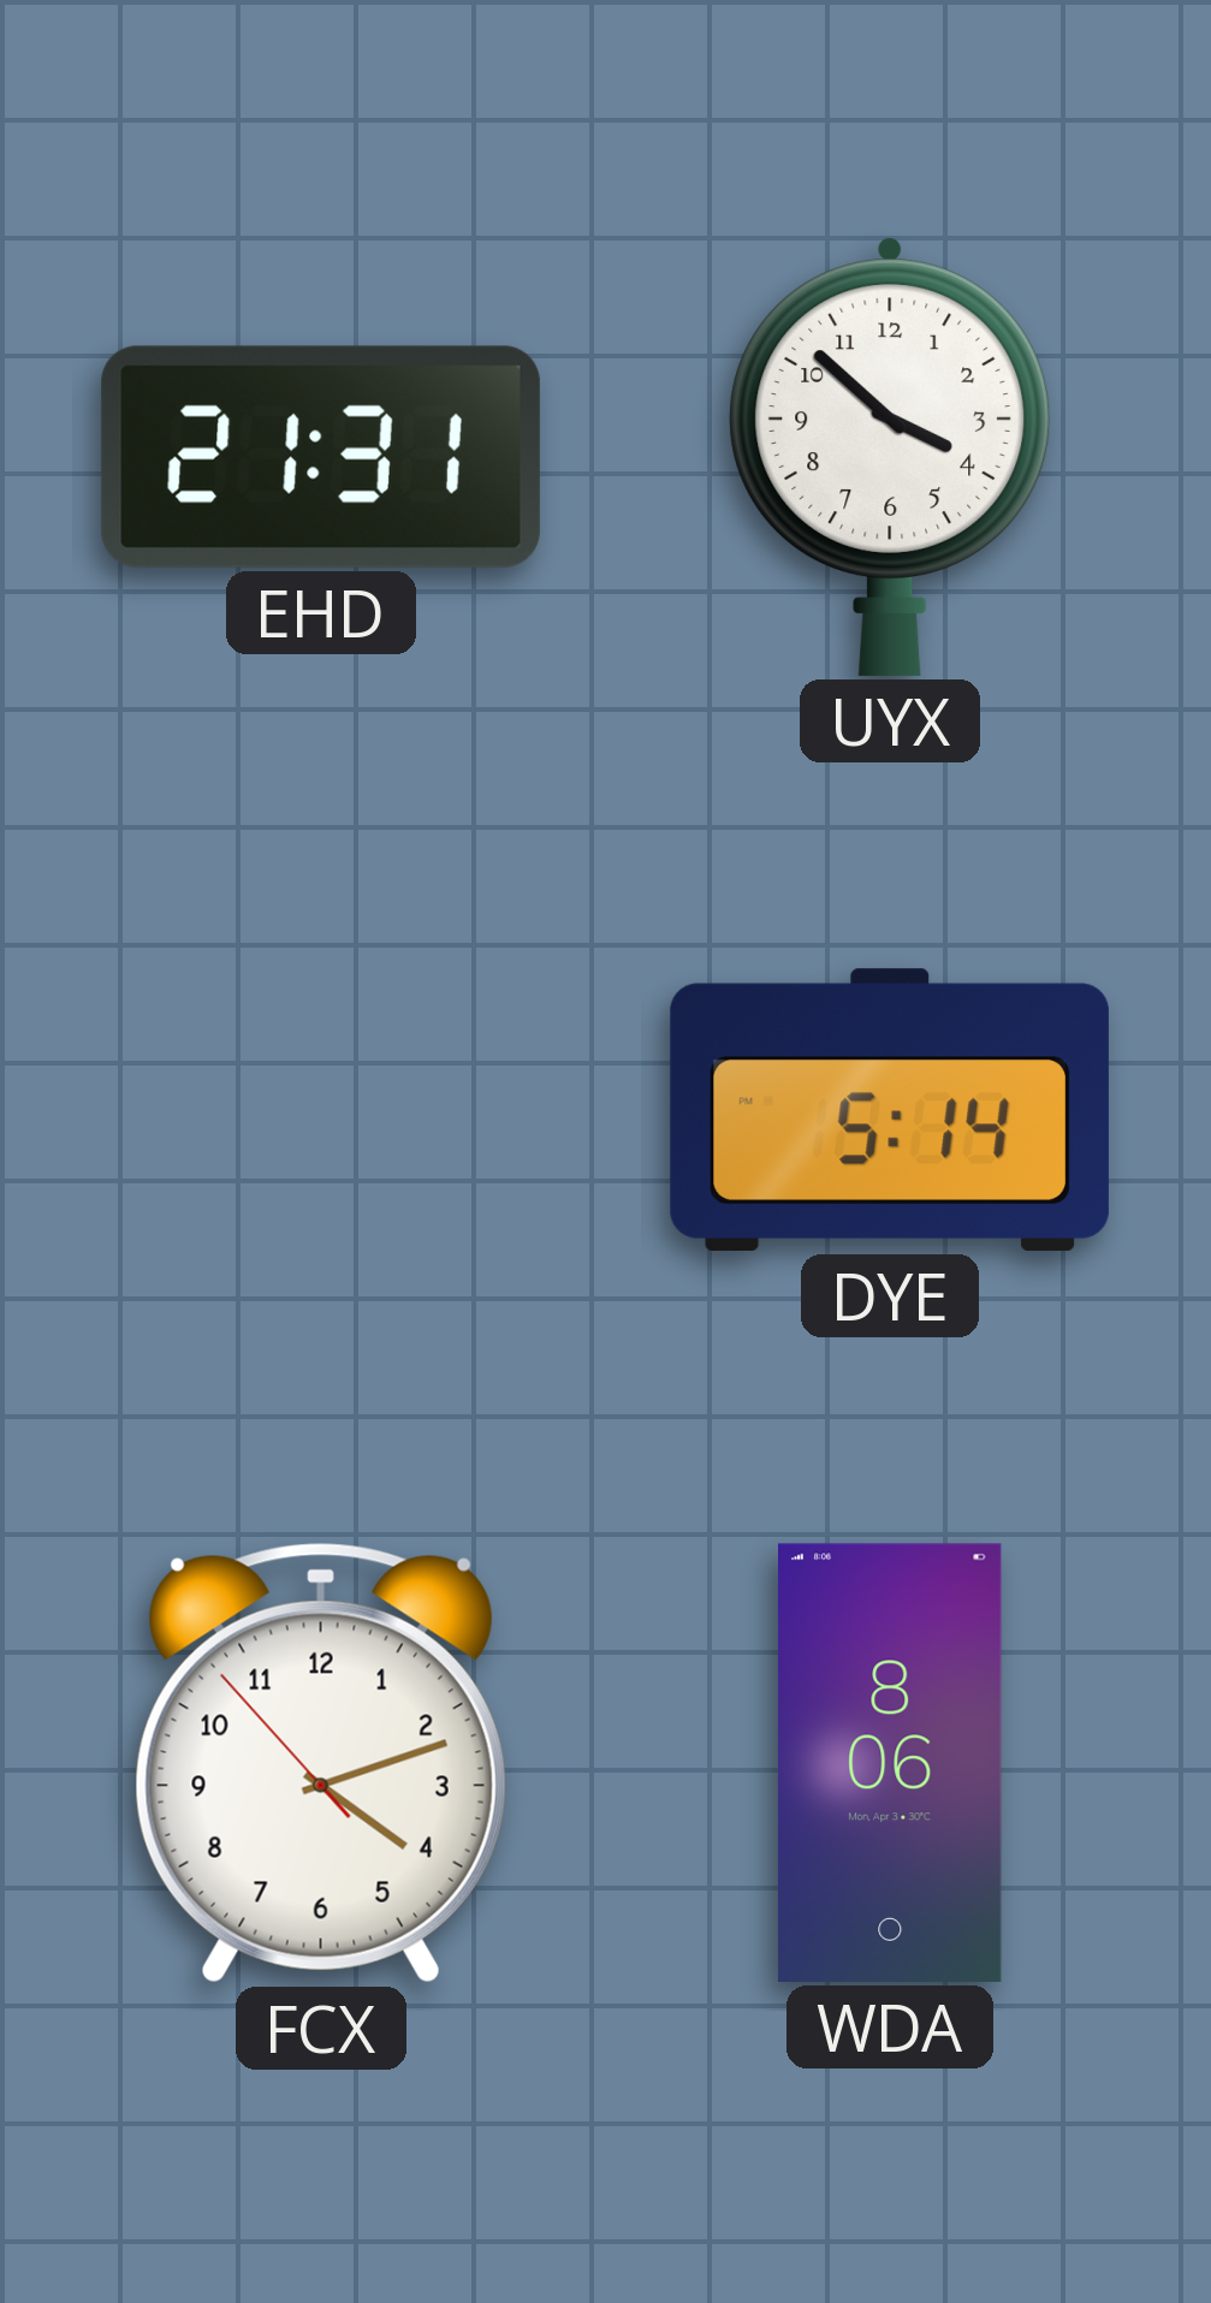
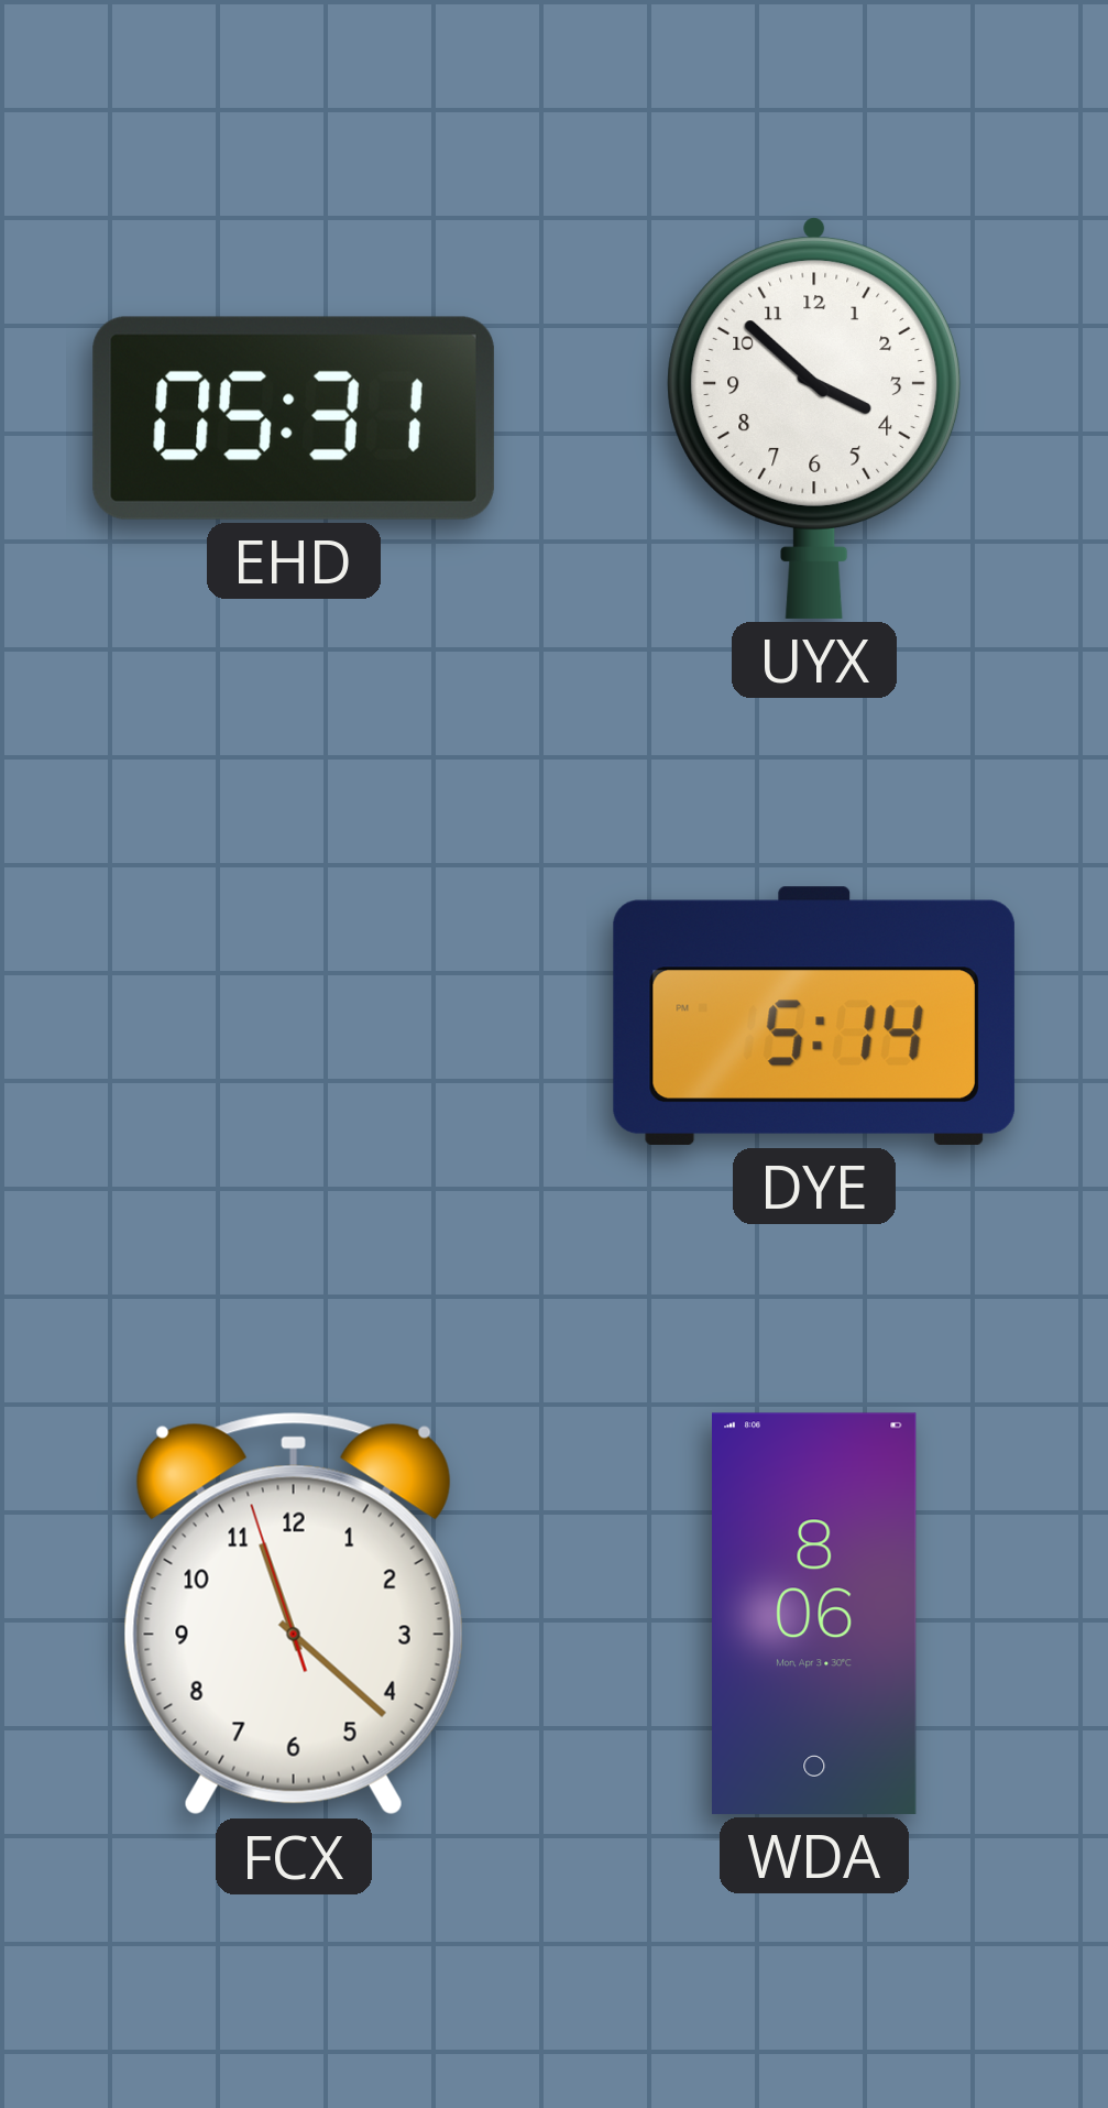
EHD: 21:31 -> 05:31 (294, 418)
FCX: 4:11 -> 11:21 (294, 1614)
